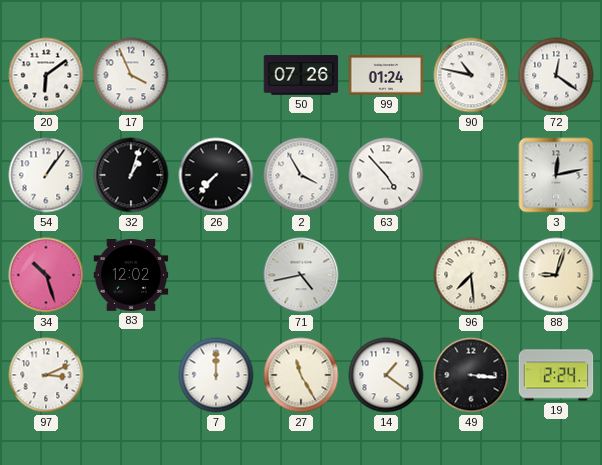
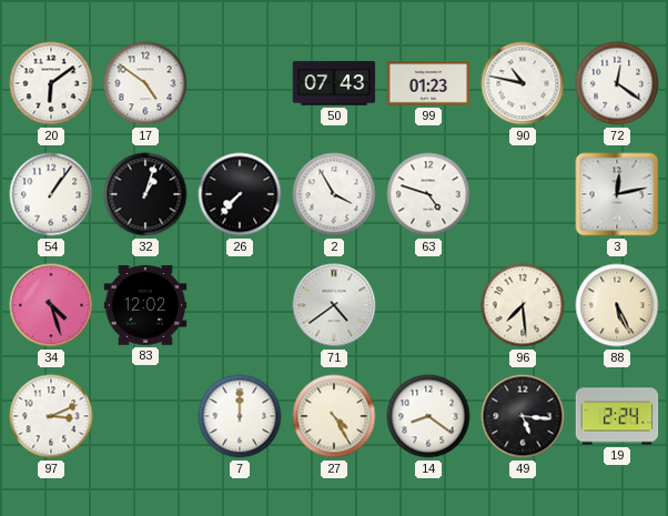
17: 3:56 -> 4:51 (145, 83)
50: 07:26 -> 07:43 (334, 83)
99: 01:24 -> 01:23 (428, 83)
63: 4:53 -> 4:48 (428, 194)
34: 10:27 -> 4:27 (51, 305)
71: 4:43 -> 4:39 (334, 305)
88: 9:03 -> 5:26 (617, 305)
27: 11:25 -> 4:25 (334, 416)
14: 1:21 -> 8:21 (428, 416)
49: 3:16 -> 5:16 (523, 416)
